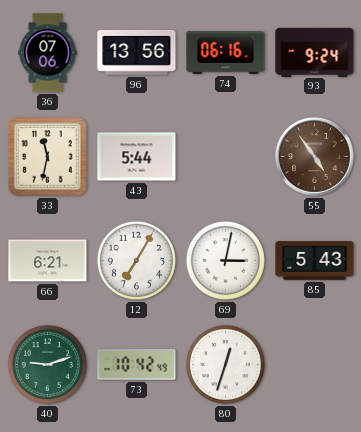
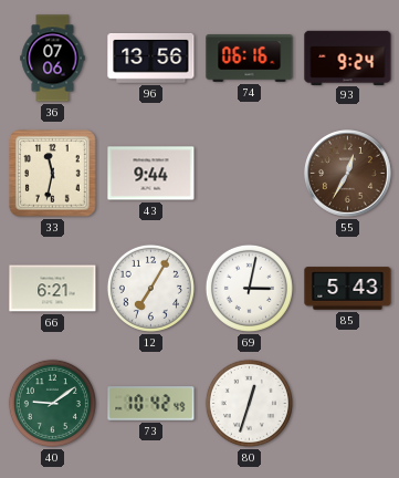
43: 5:44 -> 9:44 (151, 174)
55: 4:54 -> 12:35 (348, 174)
40: 9:12 -> 9:09 (52, 403)
